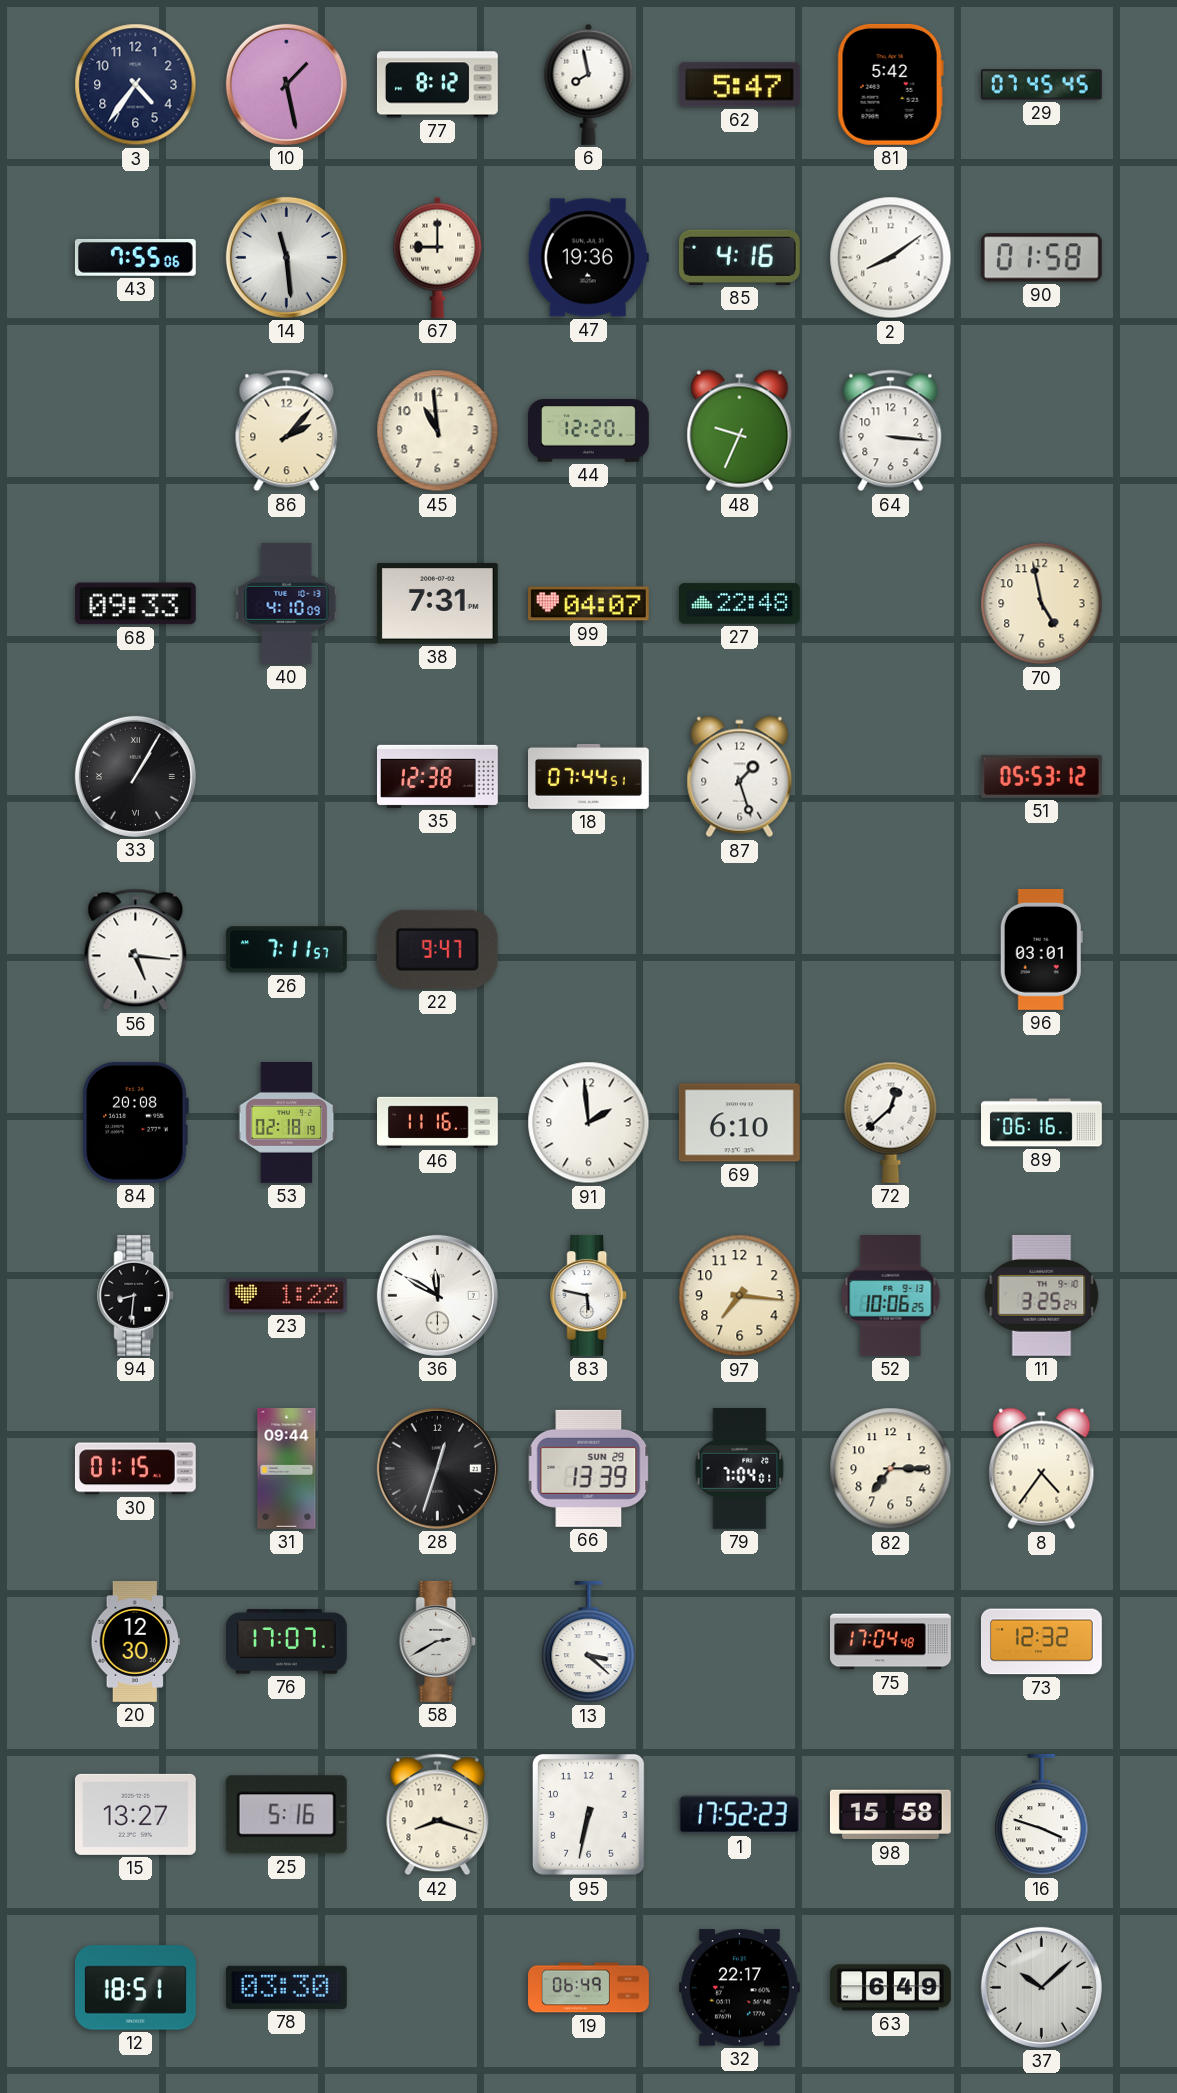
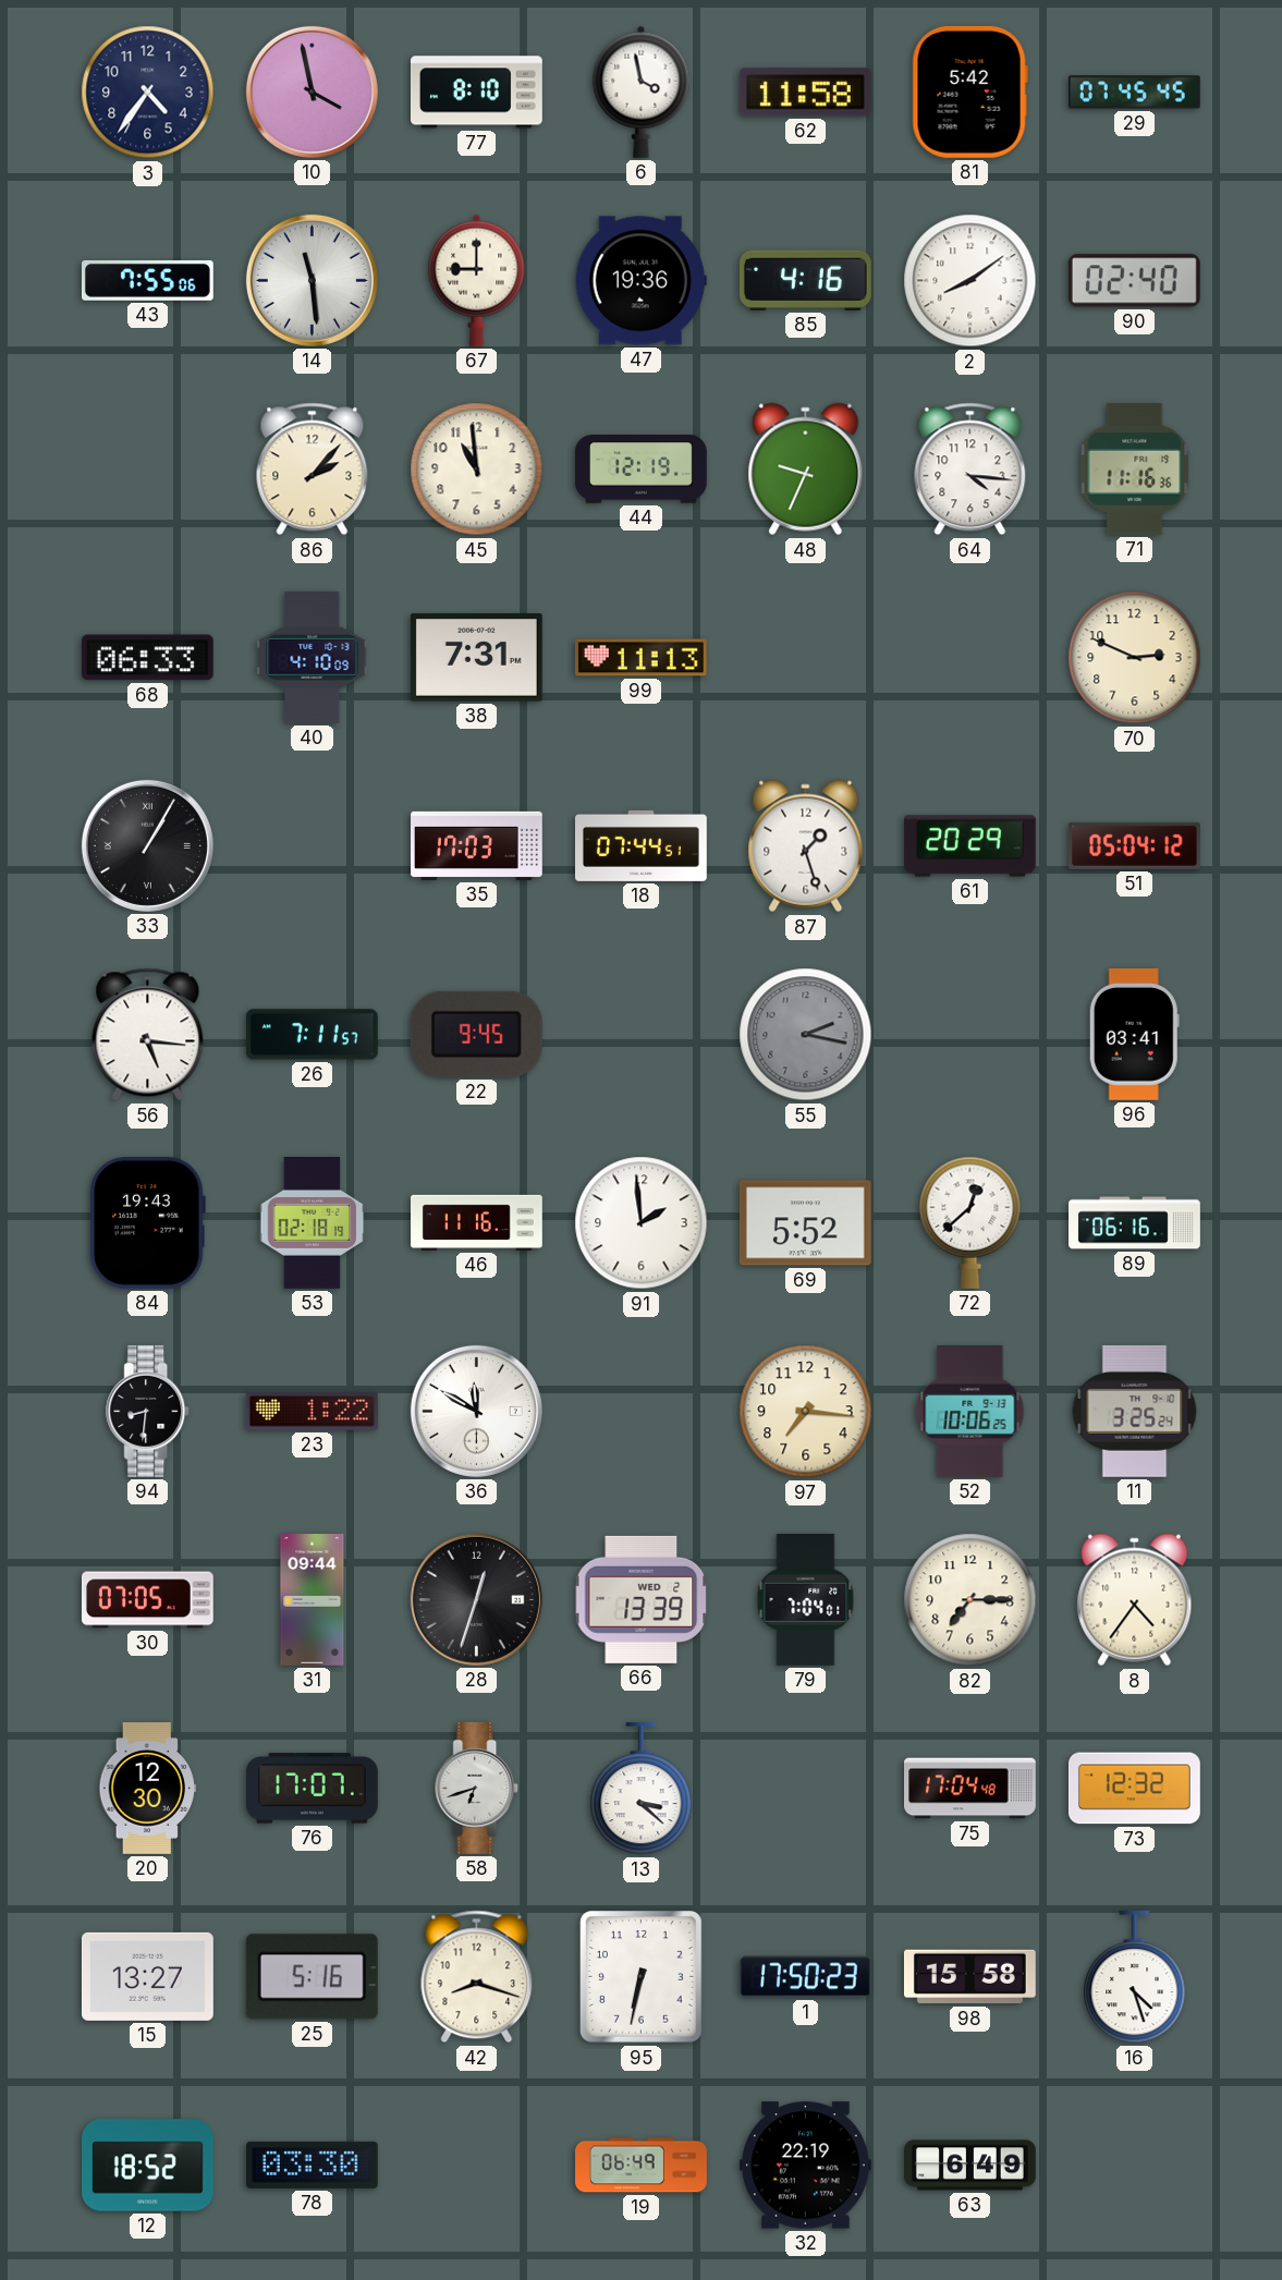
10: 1:28 -> 3:58 (312, 92)
77: 8:12 -> 8:10 (477, 93)
6: 7:58 -> 3:58 (642, 92)
62: 5:47 -> 11:58 (805, 93)
90: 01:58 -> 02:40 (1134, 281)
44: 12:20 -> 12:19 (640, 470)
64: 3:16 -> 4:16 (970, 470)
71: none -> 11:16 (1135, 468)
68: 09:33 -> 06:33 (147, 658)
99: 04:07 -> 11:13 (640, 658)
27: 22:48 -> none (740, 604)
70: 4:58 -> 2:49 (1135, 658)
35: 12:38 -> 17:03 (477, 845)
61: none -> 20:29 (969, 846)
51: 05:53 -> 05:04 (1134, 845)
22: 9:47 -> 9:45 (476, 1034)
55: none -> 2:17 (806, 1035)
96: 03:01 -> 03:41 (1134, 1034)
84: 20:08 -> 19:43 (147, 1222)
69: 6:10 -> 5:52 (805, 1223)
83: 5:47 -> none (589, 1295)
30: 01:15 -> 07:05 (147, 1600)
66 date: SUN 29 -> WED 2 (642, 1599)
58: 2:40 -> 6:42 (477, 1788)
1: 17:52 -> 17:50 (805, 1977)
16: 3:48 -> 4:27 (1135, 1977)
12: 18:51 -> 18:52 (148, 2166)
32: 22:17 -> 22:19 (805, 2166)
37: 10:08 -> none (1041, 1987)
